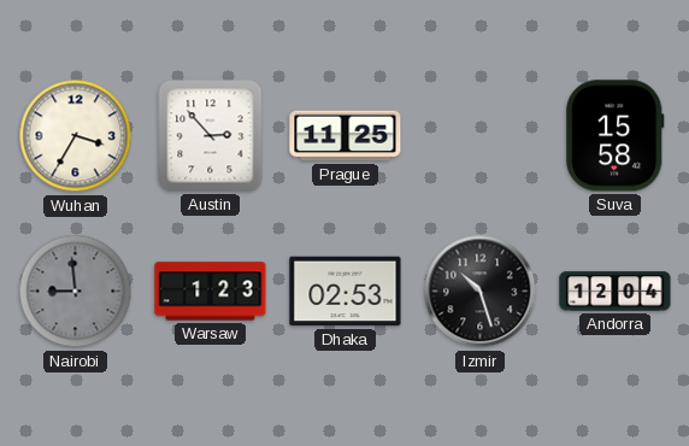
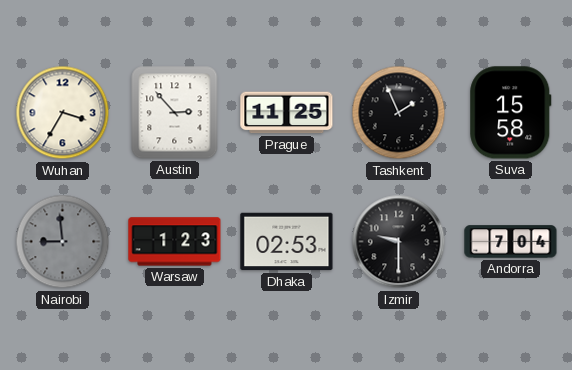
Tashkent: none -> 1:56 (399, 113)
Izmir: 10:27 -> 9:30 (399, 242)
Andorra: 12:04 -> 7:04 (511, 242)
